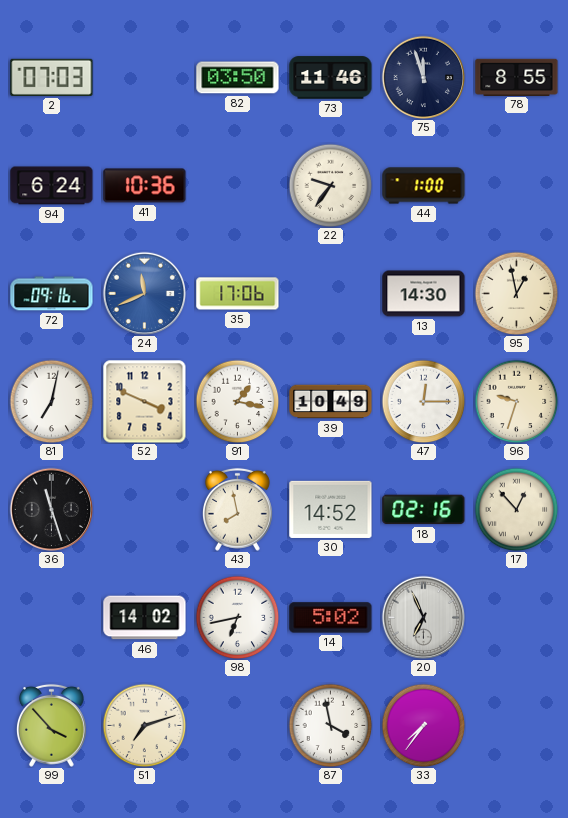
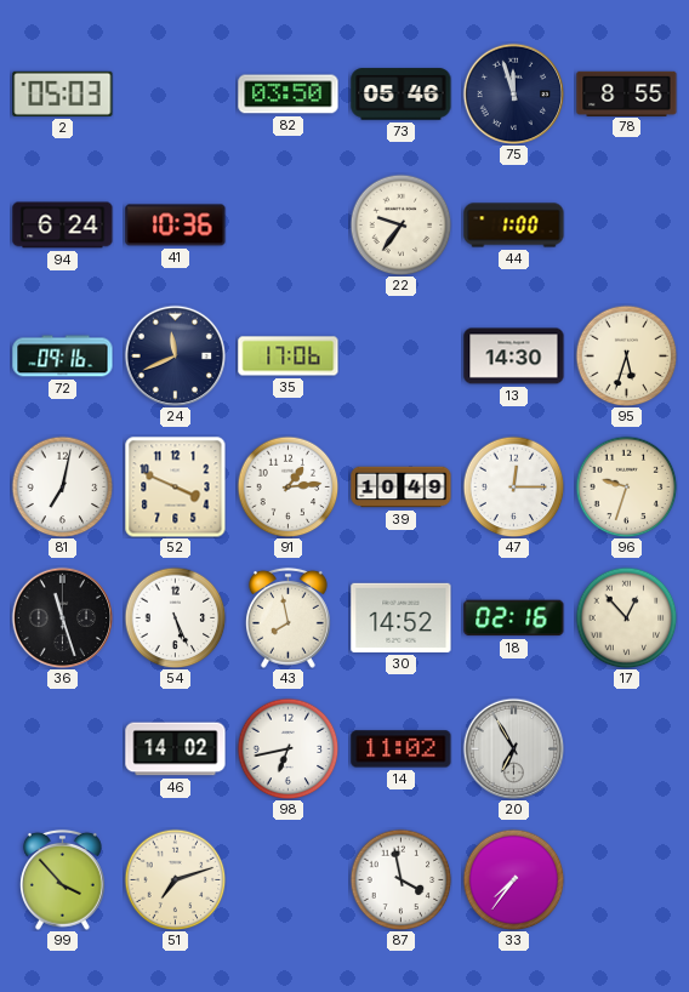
2: 07:03 -> 05:03 (63, 93)
73: 11:46 -> 05:46 (402, 95)
24 dial: blue -> navy (175, 355)
95: 12:58 -> 5:33 (626, 355)
91: 1:17 -> 1:14 (287, 486)
54: none -> 5:26 (175, 617)
14: 5:02 -> 11:02 (402, 749)
20: 6:56 -> 6:55 (513, 748)
